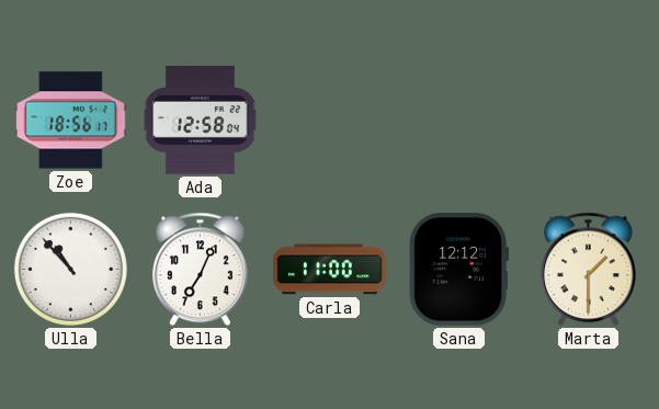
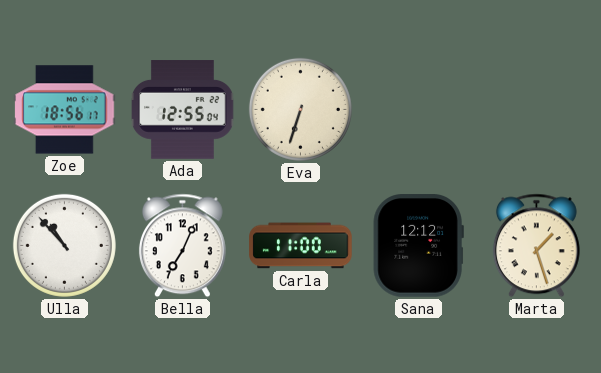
Ada: 12:58 -> 12:55 (183, 110)
Eva: none -> 6:33 (300, 109)
Marta: 1:30 -> 1:27 (536, 246)
